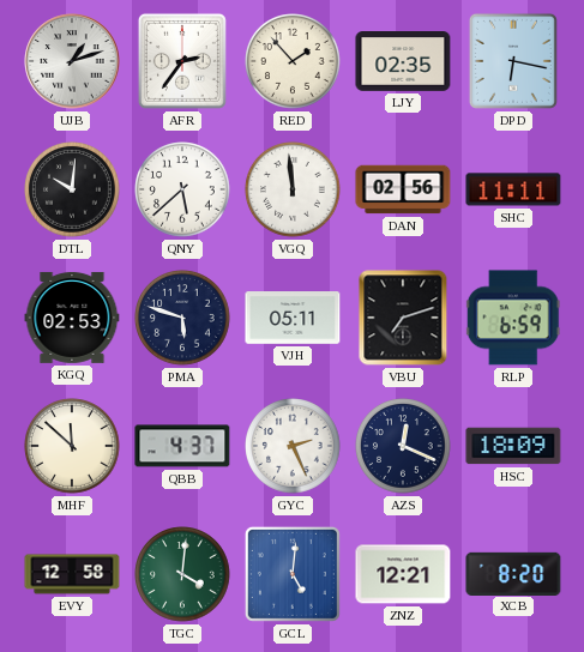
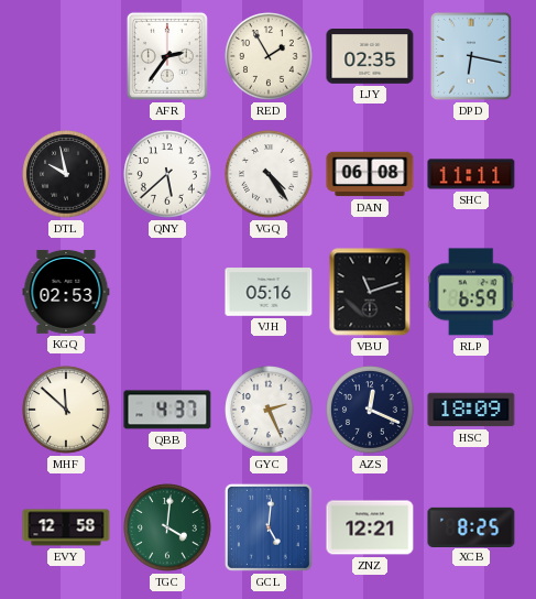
UJB: 1:12 -> none (72, 61)
RED: 1:53 -> 1:55 (269, 56)
DTL: 10:01 -> 9:58 (66, 174)
VGQ: 11:59 -> 4:24 (269, 174)
DAN: 02:56 -> 06:08 (370, 174)
PMA: 5:48 -> none (182, 318)
VJH: 05:11 -> 05:16 (269, 292)
VBU: 7:12 -> 11:12 (370, 292)
XCB: 8:20 -> 8:25 (471, 526)
